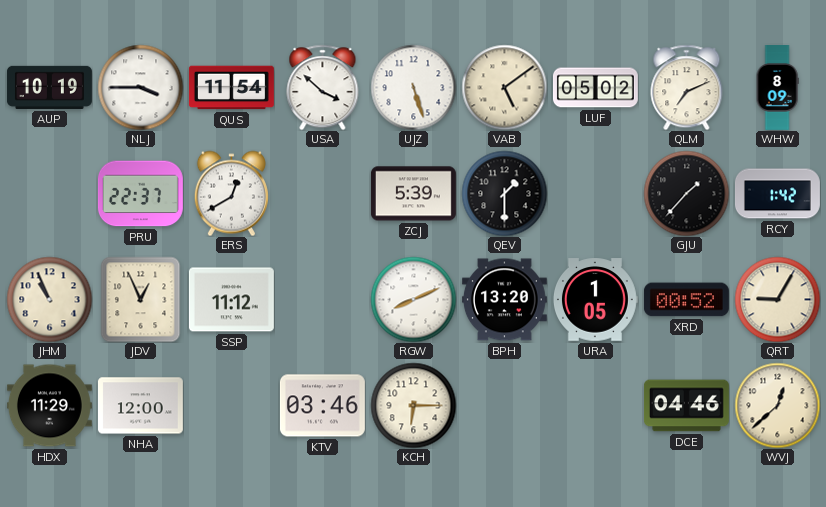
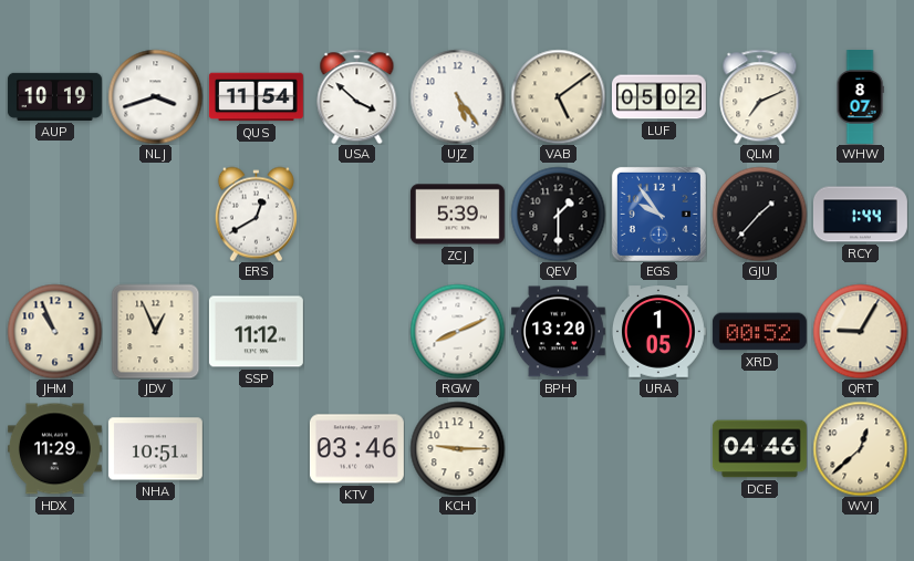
NLJ: 3:45 -> 3:42 (155, 96)
UJZ: 5:27 -> 5:24 (457, 96)
WHW: 8:09 -> 8:07 (860, 97)
PRU: 22:37 -> none (140, 194)
EGS: none -> 9:54 (658, 214)
RCY: 1:42 -> 1:44 (861, 215)
NHA: 12:00 -> 10:51 (155, 449)
KCH: 6:15 -> 9:15 (457, 448)
